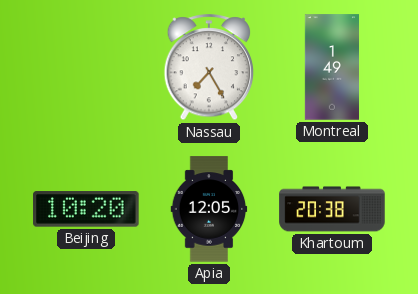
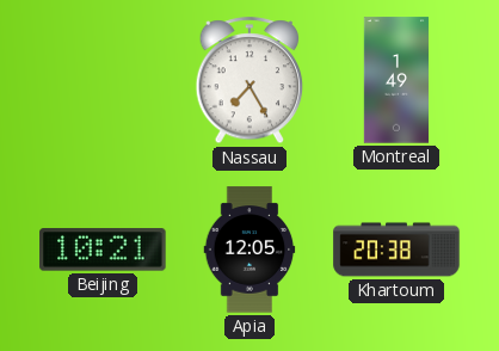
Beijing: 10:20 -> 10:21 (103, 250)
